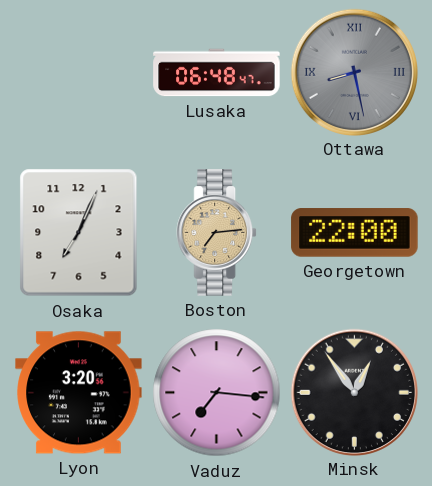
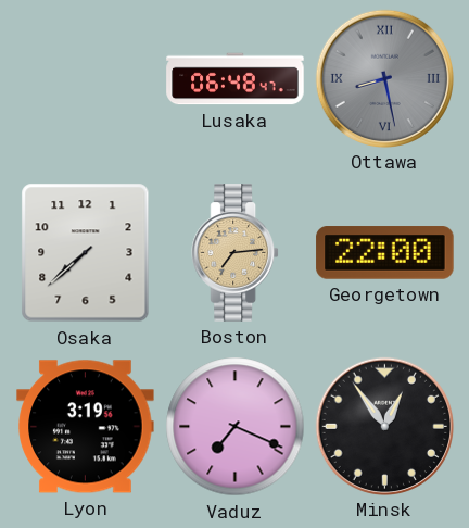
Osaka: 7:04 -> 7:38 (86, 253)
Lyon: 3:20 -> 3:19 (86, 427)
Vaduz: 7:16 -> 7:19 (236, 427)
